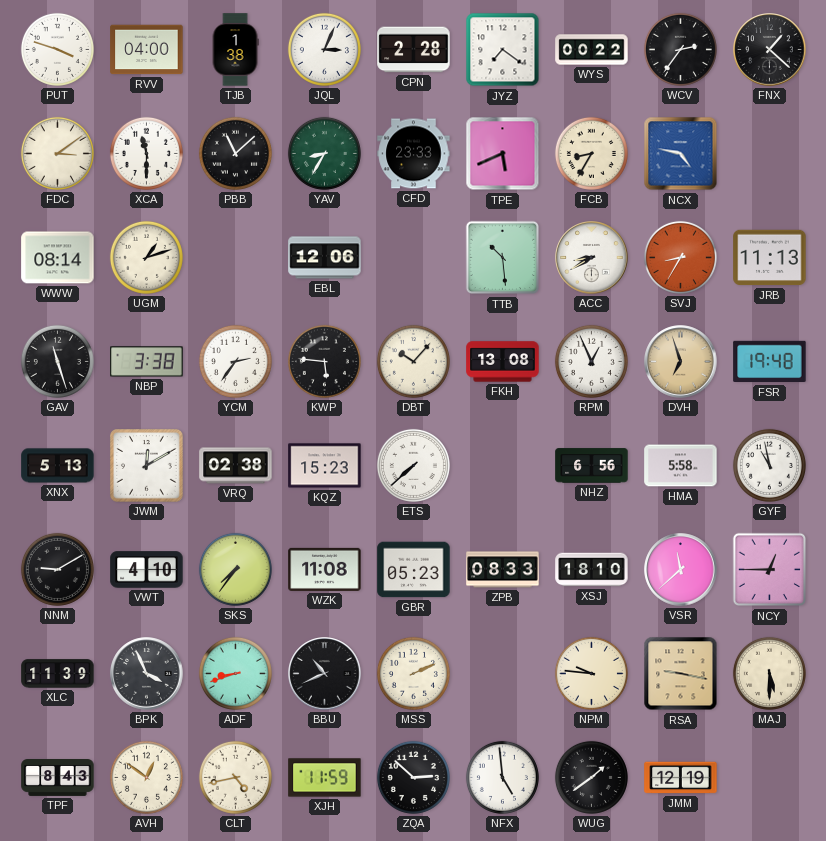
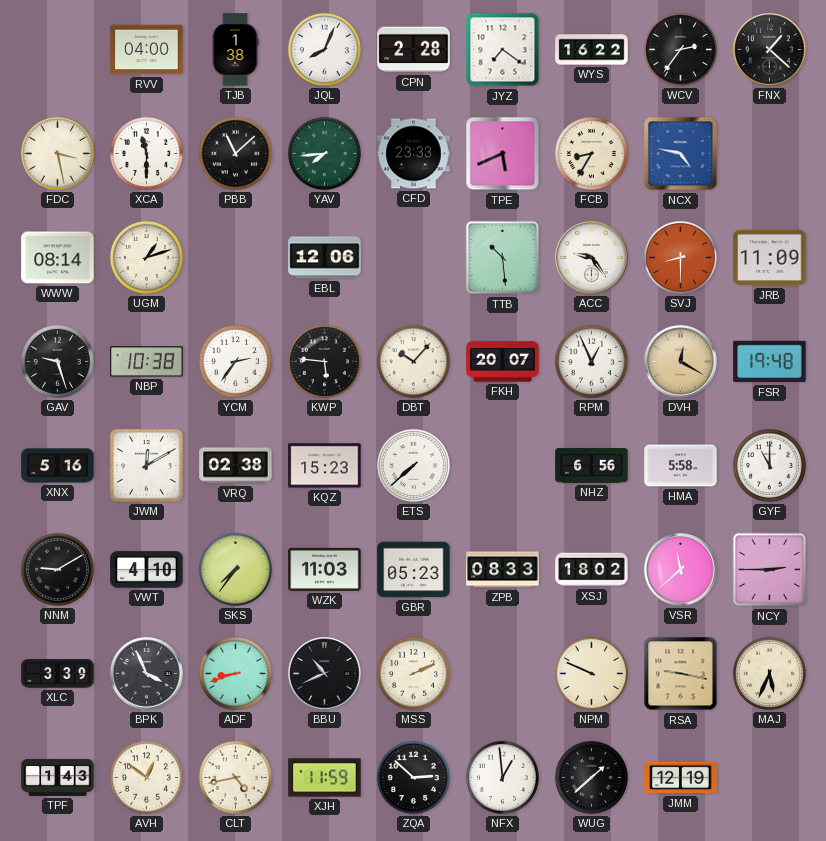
PUT: 3:48 -> none (57, 49)
JQL: 3:04 -> 8:04 (324, 49)
WYS: 00:22 -> 16:22 (592, 50)
FDC: 3:09 -> 3:28 (57, 153)
YAV: 8:35 -> 7:44 (324, 153)
ACC: 8:40 -> 9:24 (592, 258)
SVJ: 8:35 -> 8:30 (680, 257)
JRB: 11:13 -> 11:09 (770, 258)
GAV: 11:27 -> 9:27 (57, 361)
NBP: 3:38 -> 10:38 (147, 362)
FKH: 13:08 -> 20:07 (503, 362)
DVH: 6:57 -> 12:20 (681, 362)
XNX: 5:13 -> 5:16 (58, 466)
GYF: 10:58 -> 11:00 (769, 465)
WZK: 11:08 -> 11:03 (325, 569)
XSJ: 18:10 -> 18:02 (592, 570)
NCY: 12:45 -> 2:45 (770, 570)
XLC: 11:39 -> 3:39 (58, 674)
NPM: 9:46 -> 9:49 (591, 673)
MAJ: 5:30 -> 5:34 (769, 673)
TPF: 8:43 -> 1:43 (58, 778)
NFX: 4:59 -> 12:59 (502, 777)
WUG: 1:39 -> 1:38 (591, 777)
